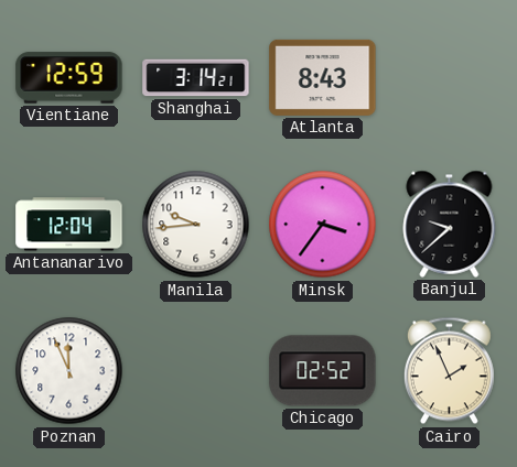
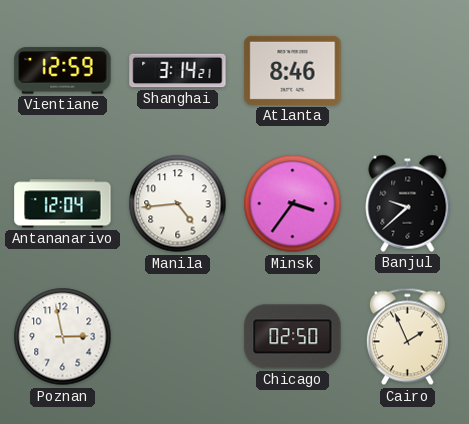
Atlanta: 8:43 -> 8:46 (293, 70)
Manila: 9:44 -> 4:44 (178, 204)
Poznan: 11:56 -> 2:58 (63, 337)
Chicago: 02:52 -> 02:50 (293, 337)
